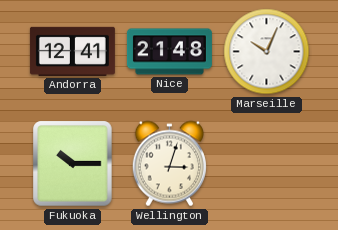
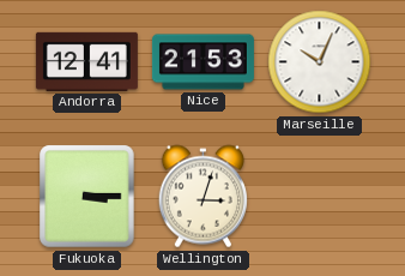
Nice: 21:48 -> 21:53 (202, 62)
Fukuoka: 10:15 -> 3:15 (87, 197)
